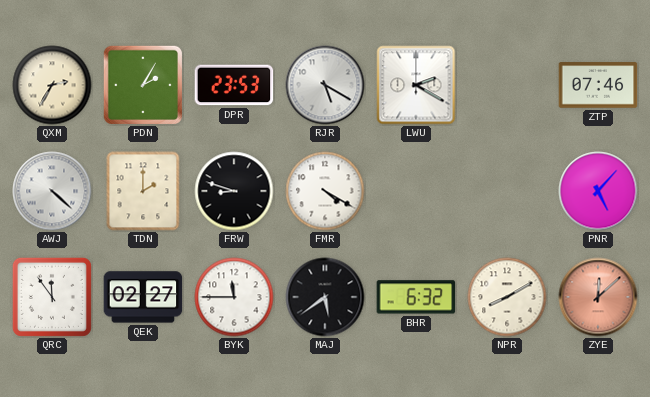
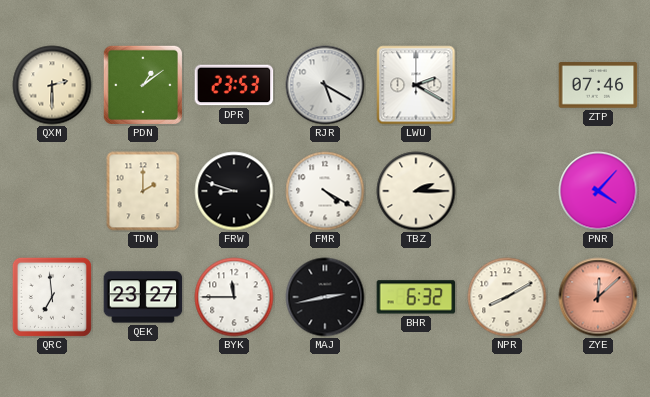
QXM: 2:35 -> 2:30 (52, 85)
PDN: 2:05 -> 1:09 (143, 85)
AWJ: 4:22 -> none (52, 191)
TBZ: none -> 2:15 (416, 191)
PNR: 5:07 -> 4:07 (598, 191)
QRC: 11:54 -> 6:59 (52, 297)
QEK: 02:27 -> 23:27 (143, 297)
MAJ: 5:39 -> 2:43 (325, 297)
